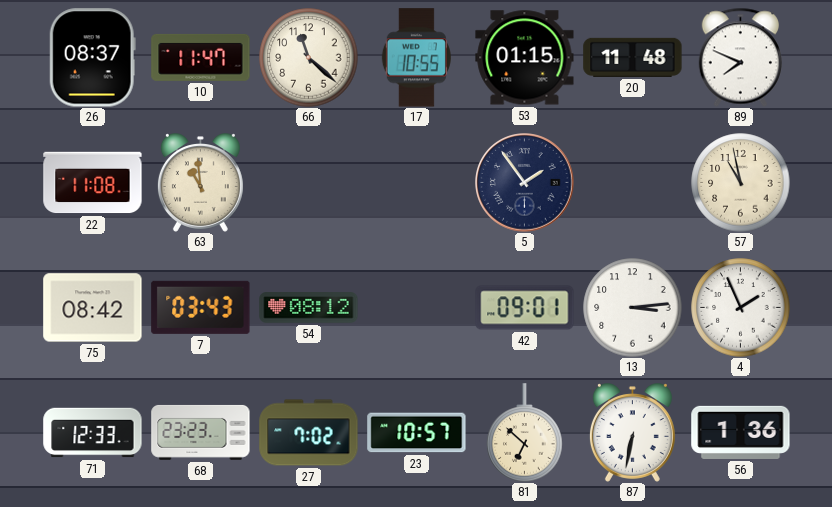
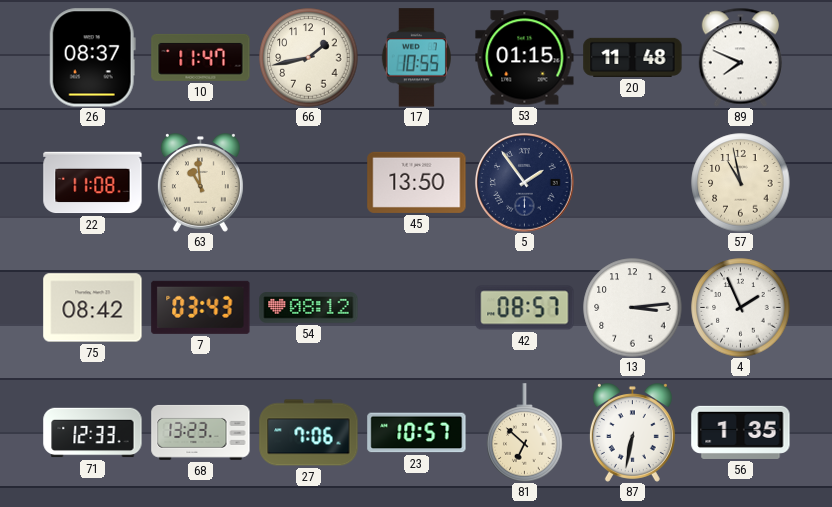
66: 11:22 -> 1:43 (309, 58)
45: none -> 13:50 (417, 182)
42: 09:01 -> 08:57 (525, 308)
68: 23:23 -> 13:23 (201, 432)
27: 7:02 -> 7:06 (309, 433)
56: 1:36 -> 1:35 (741, 432)
